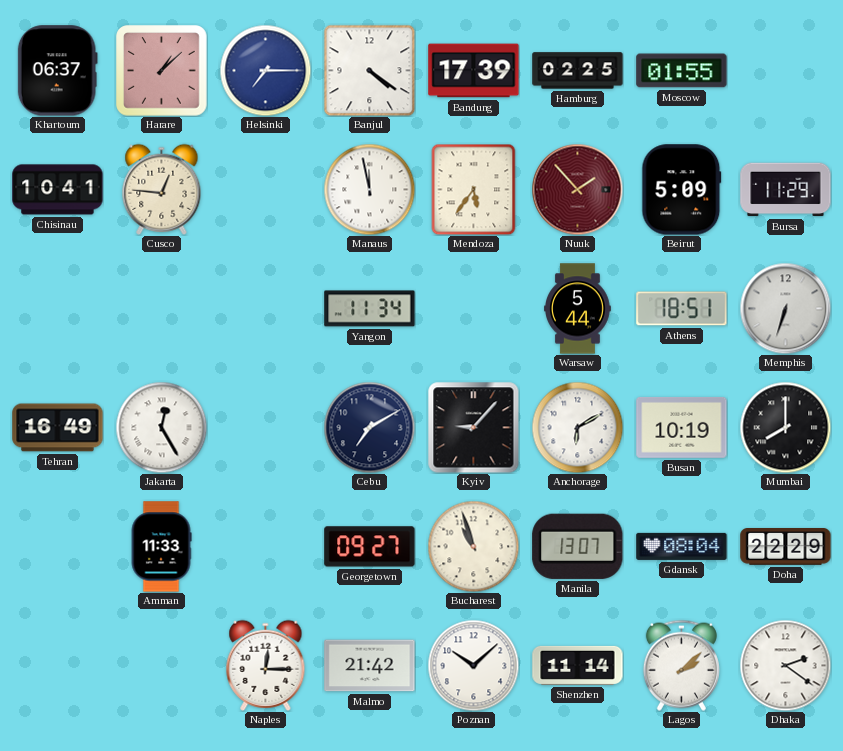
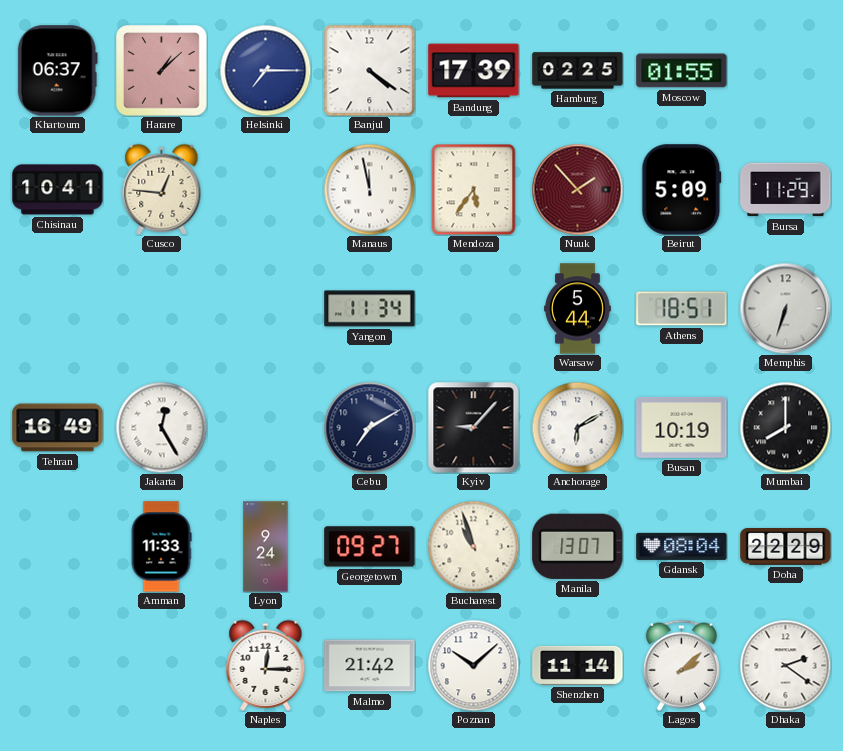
Lyon: none -> 9:24 (266, 547)
